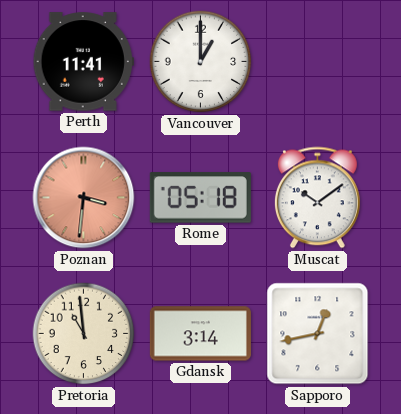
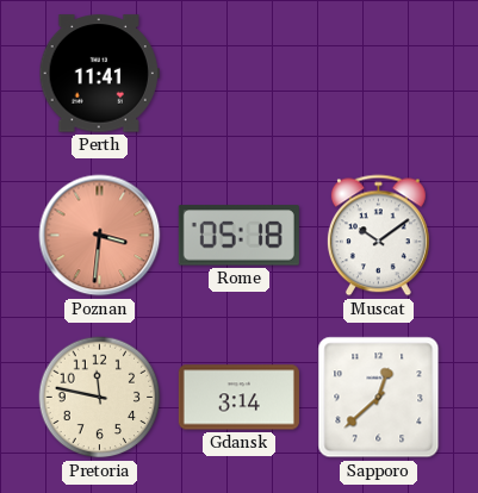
Vancouver: 1:00 -> none (201, 62)
Pretoria: 10:59 -> 11:47 (100, 398)
Sapporo: 12:43 -> 12:38 (379, 398)
